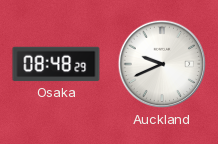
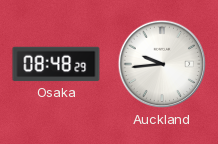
Auckland: 9:41 -> 9:44 (162, 64)
